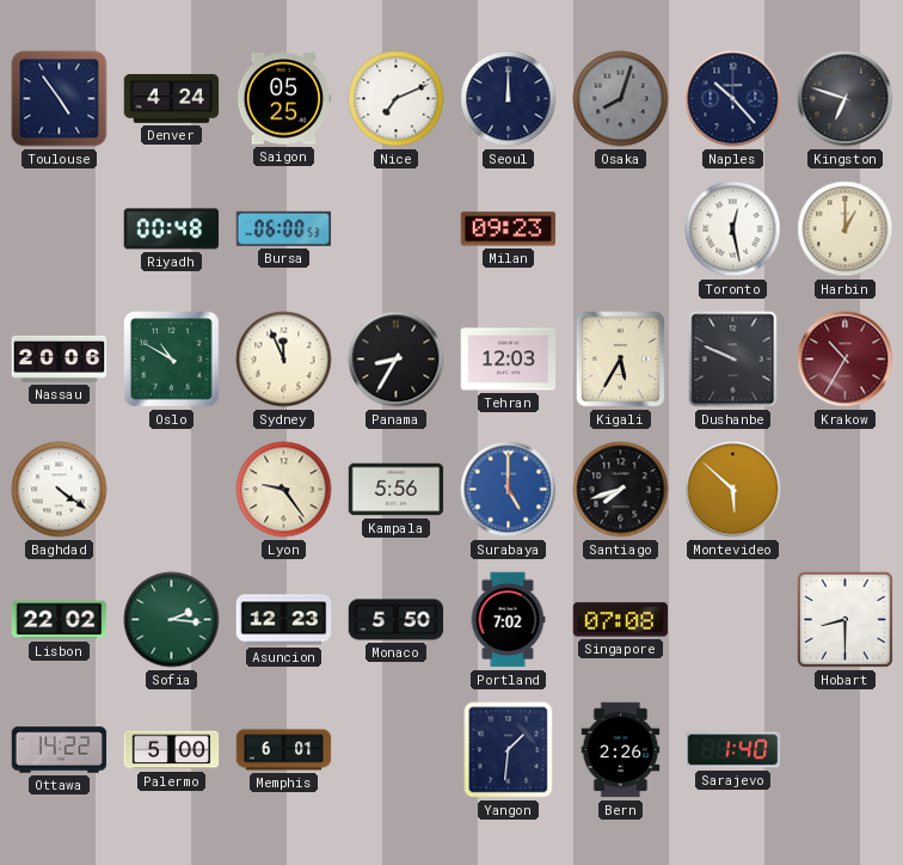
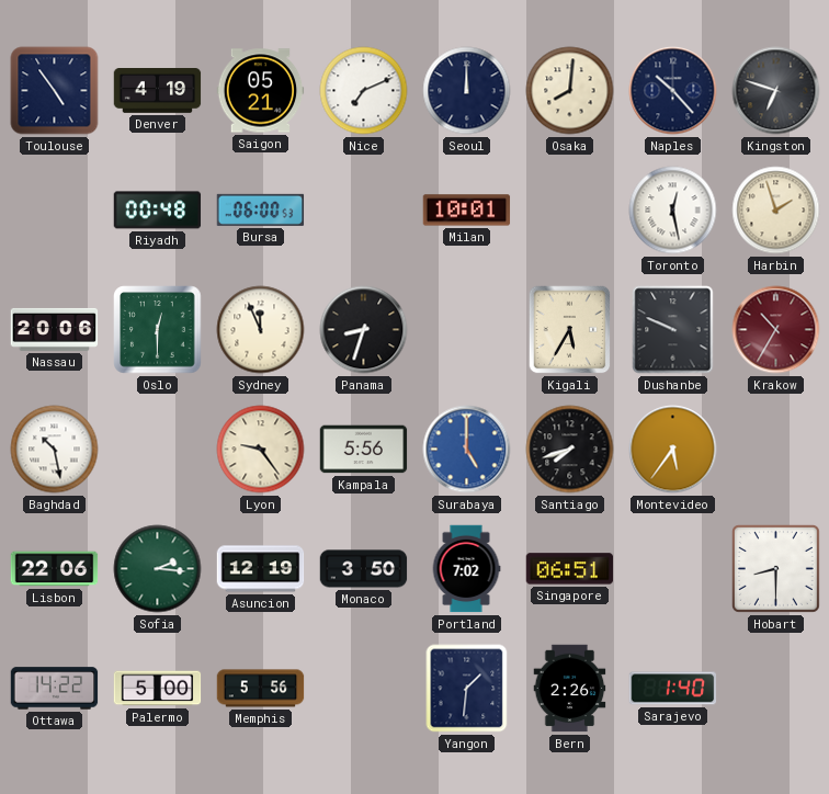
Denver: 4:24 -> 4:19 (158, 91)
Saigon: 05:25 -> 05:21 (261, 91)
Osaka: 8:03 -> 8:01 (570, 91)
Osaka dial: grey -> cream (570, 91)
Milan: 09:23 -> 10:01 (467, 211)
Harbin: 1:00 -> 1:57 (776, 211)
Oslo: 10:50 -> 12:30 (158, 330)
Panama: 8:35 -> 8:33 (364, 330)
Tehran: 12:03 -> none (509, 360)
Baghdad: 4:21 -> 10:28 (55, 450)
Montevideo: 5:52 -> 5:36 (673, 450)
Lisbon: 22:02 -> 22:06 (55, 569)
Asuncion: 12:23 -> 12:19 (261, 569)
Monaco: 5:50 -> 3:50 (364, 569)
Singapore: 07:08 -> 06:51 (570, 569)
Memphis: 6:01 -> 5:56 (261, 689)
